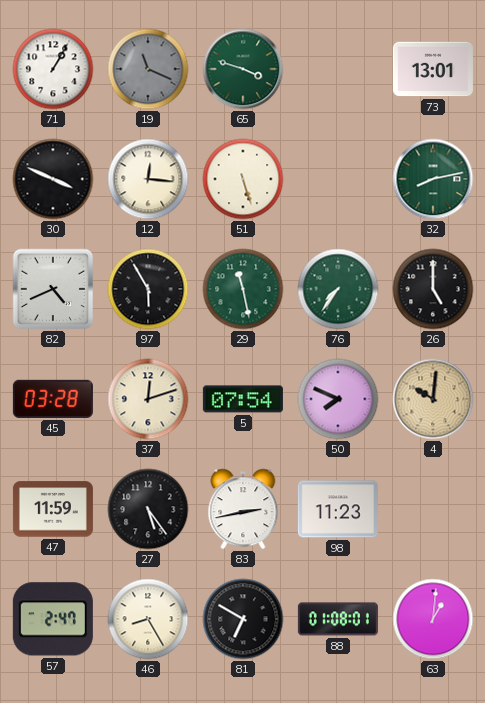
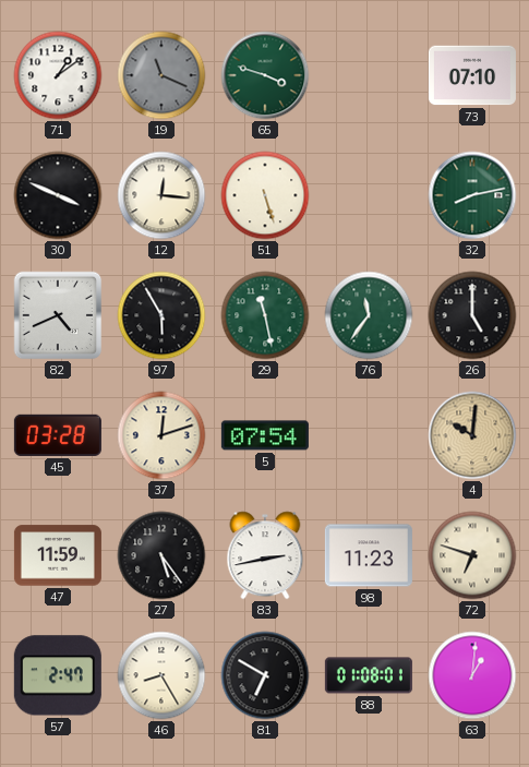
71: 1:05 -> 1:09 (58, 75)
73: 13:01 -> 07:10 (472, 75)
76: 7:36 -> 11:36 (369, 315)
50: 7:49 -> none (338, 399)
72: none -> 6:48 (472, 555)
